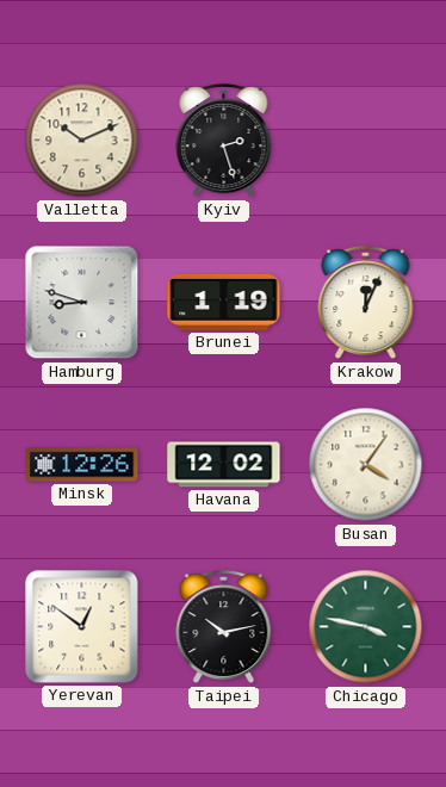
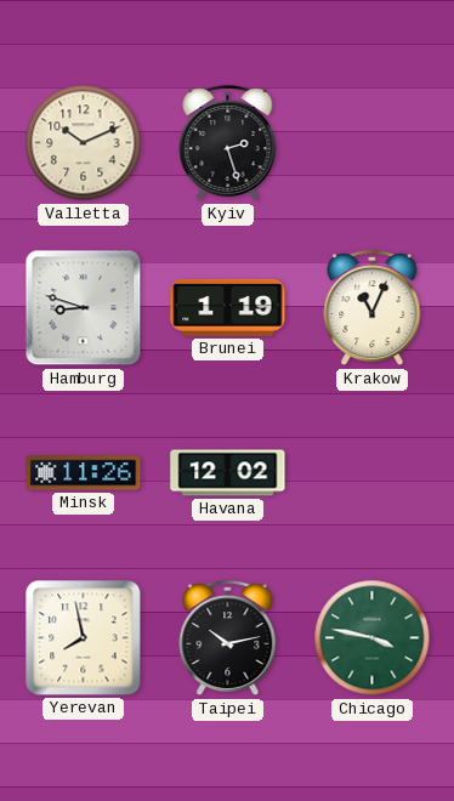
Krakow: 12:04 -> 11:04 (373, 309)
Minsk: 12:26 -> 11:26 (84, 473)
Busan: 4:06 -> none (366, 465)
Yerevan: 12:51 -> 7:58 (84, 638)
